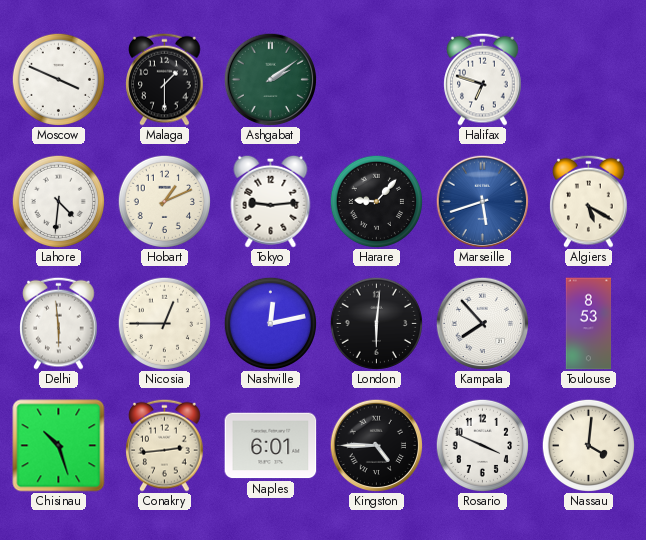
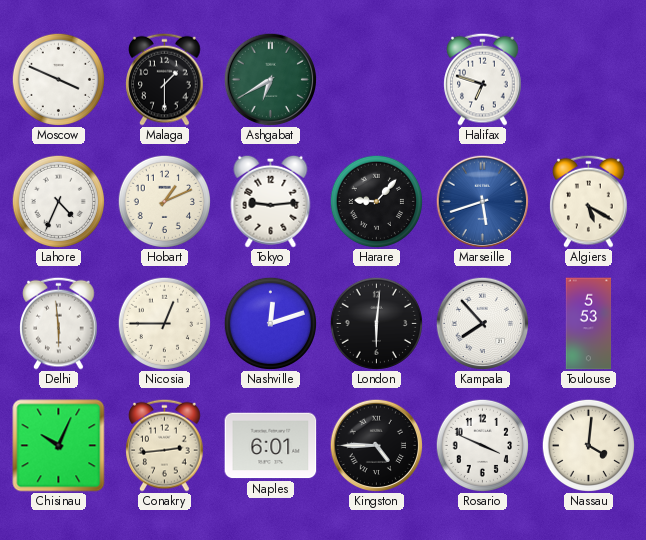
Ashgabat: 2:09 -> 6:40 (270, 79)
Lahore: 4:31 -> 4:34 (58, 201)
Nashville: 12:13 -> 12:12 (270, 323)
Toulouse: 8:53 -> 5:53 (589, 324)
Chisinau: 10:27 -> 10:04 (59, 446)
